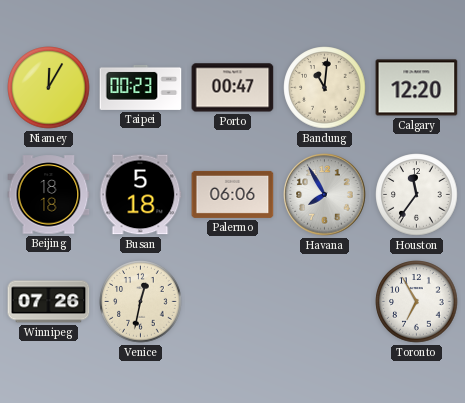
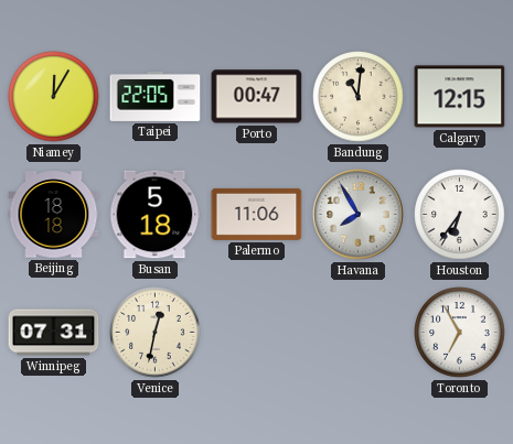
Taipei: 00:23 -> 22:05 (156, 96)
Calgary: 12:20 -> 12:15 (460, 97)
Palermo: 06:06 -> 11:06 (257, 214)
Houston: 11:36 -> 6:36 (460, 215)
Winnipeg: 07:26 -> 07:31 (54, 333)
